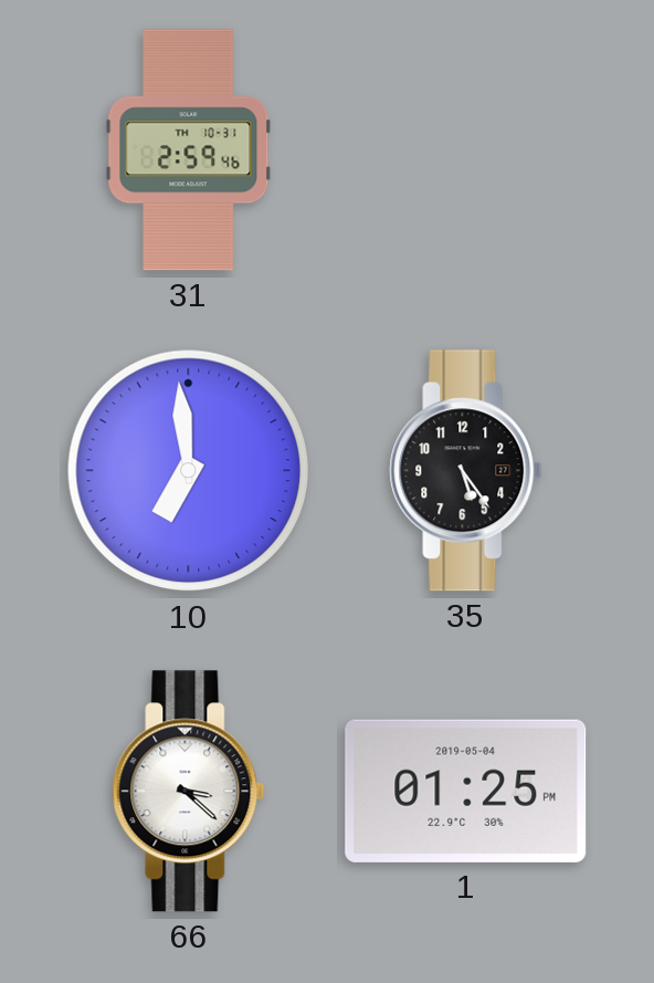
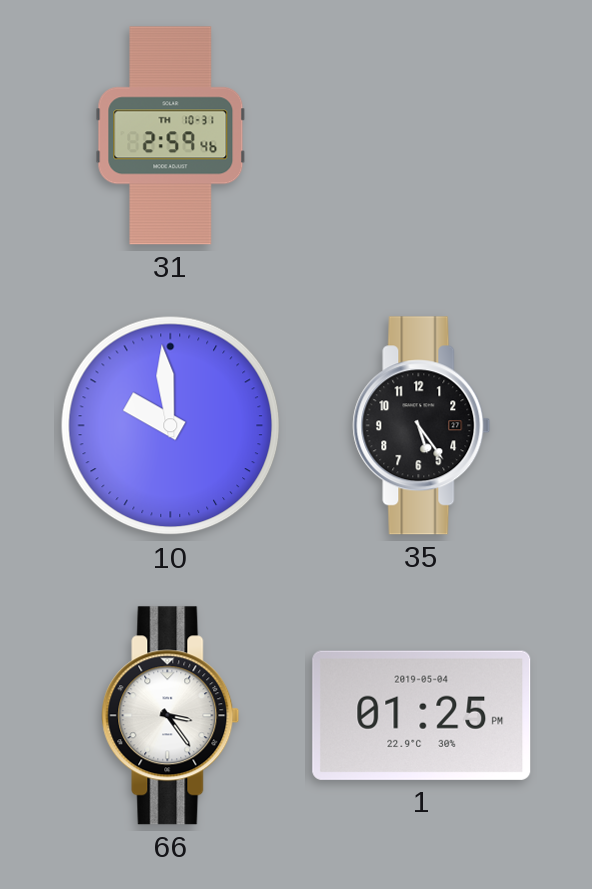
10: 6:59 -> 9:59 (171, 426)
66: 3:22 -> 3:24 (171, 716)
